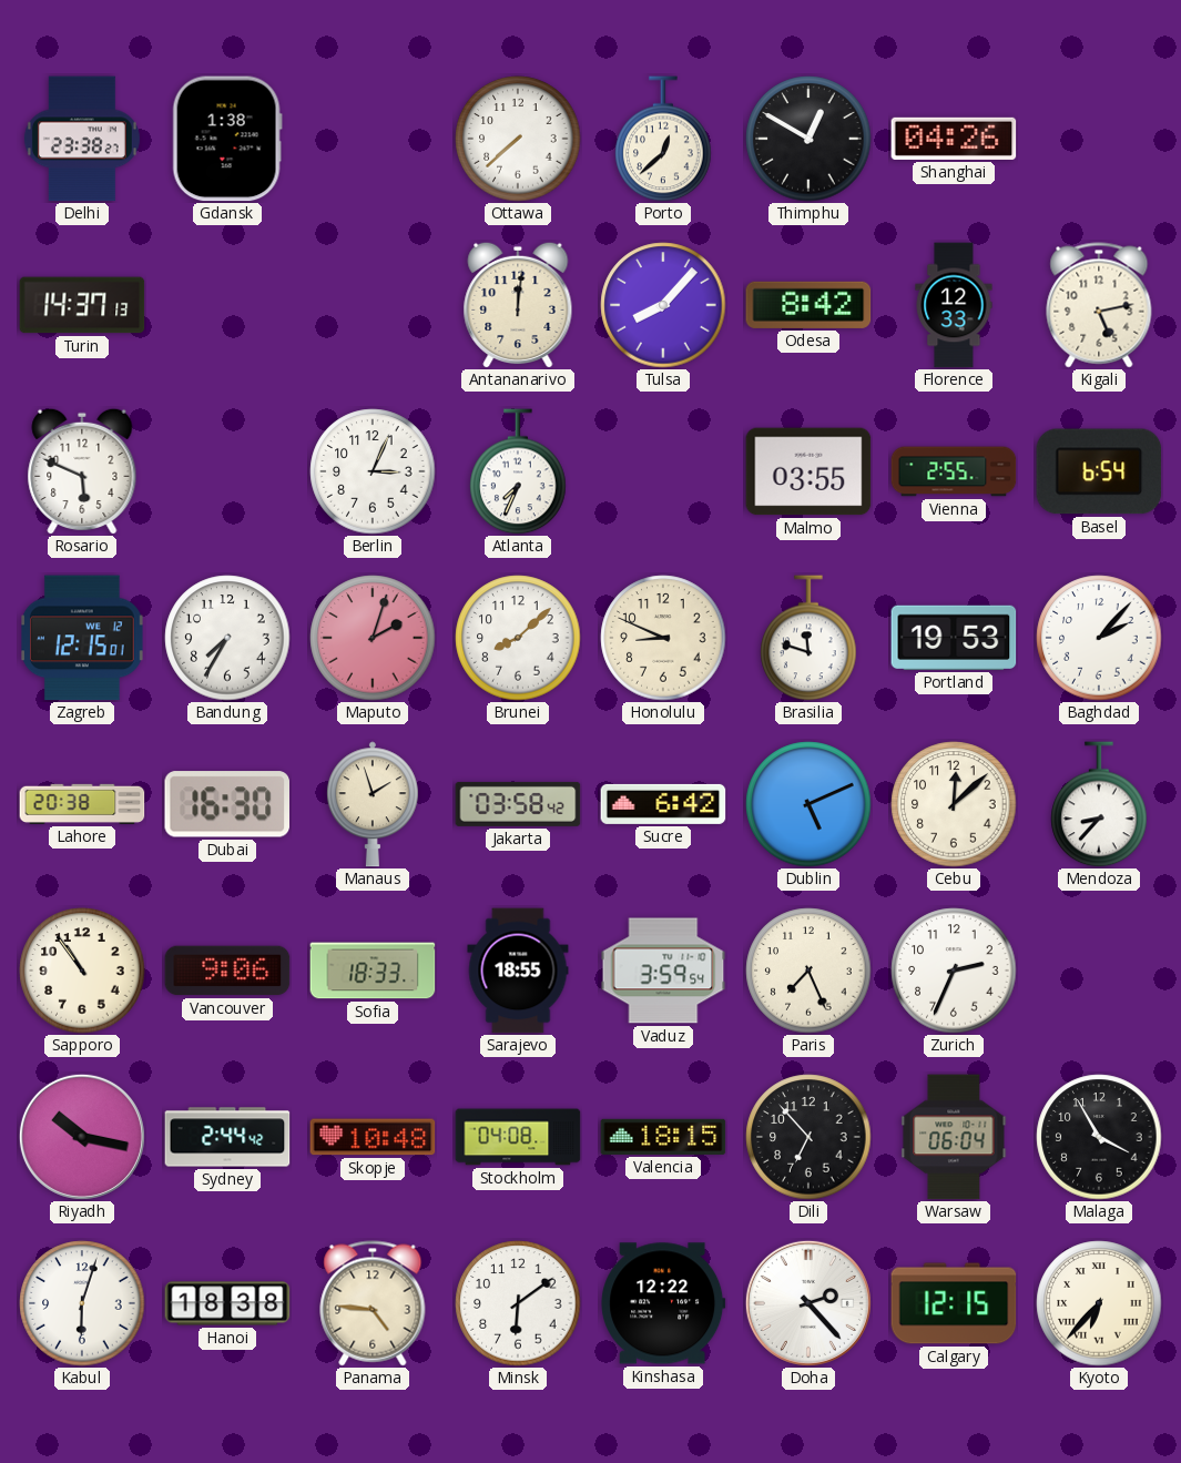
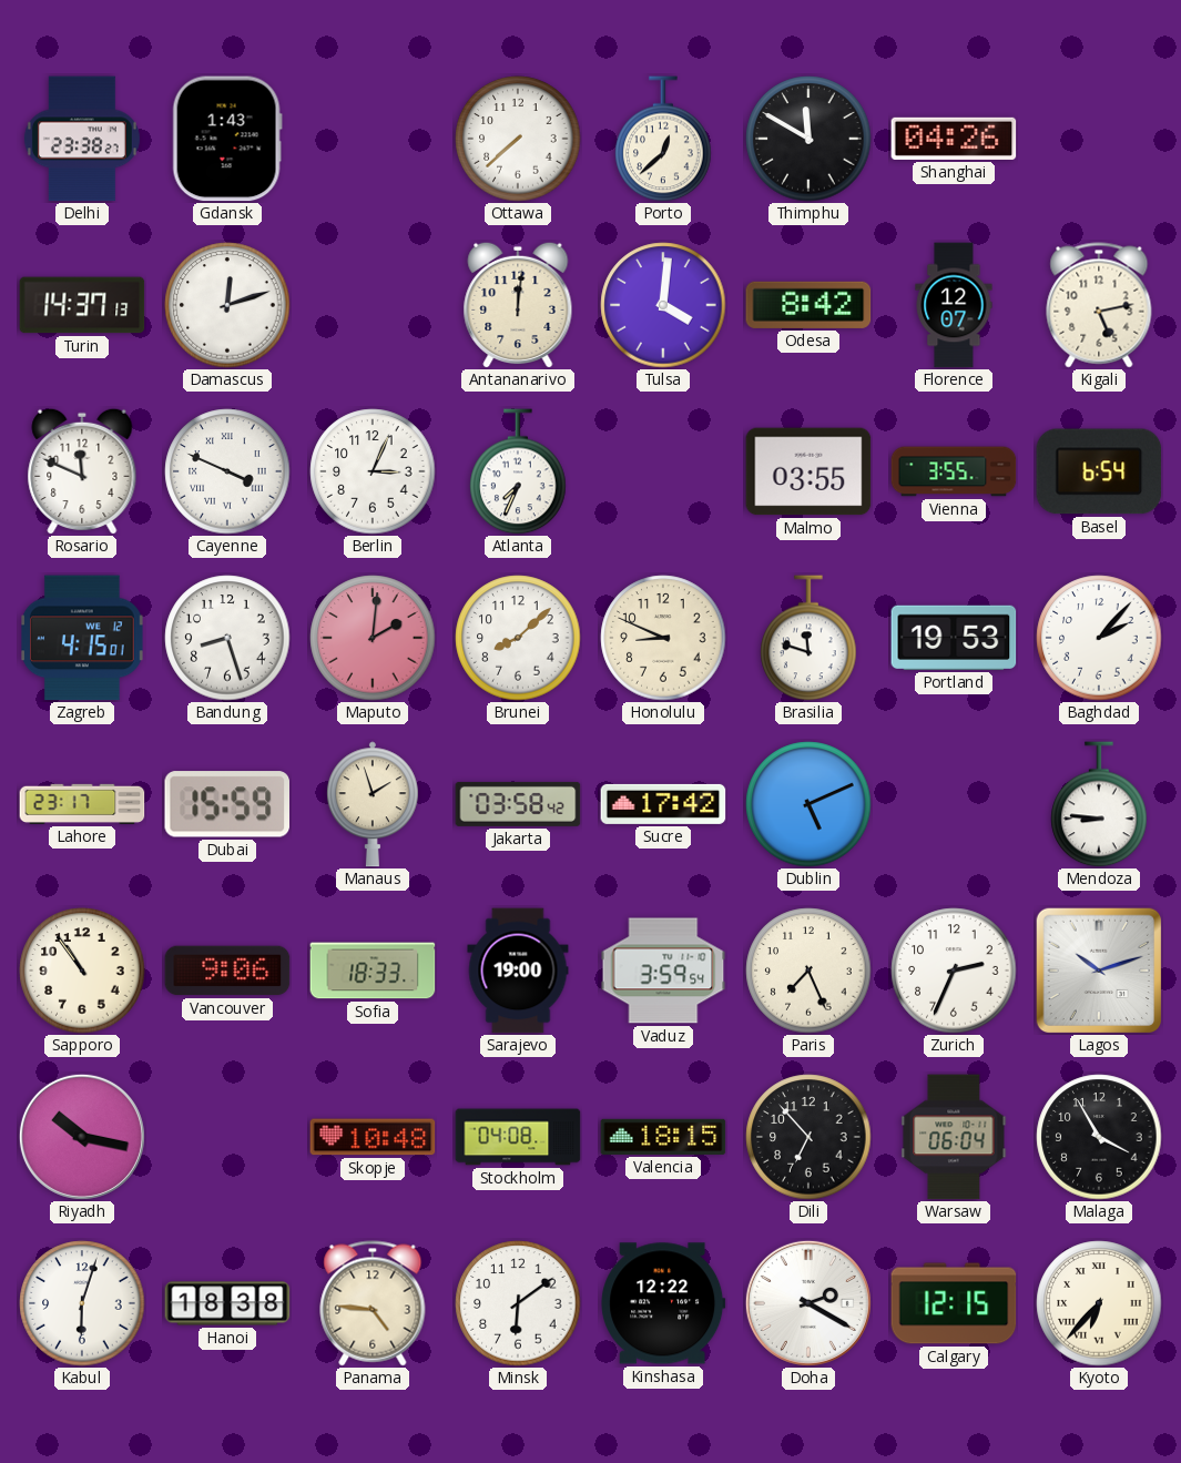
Gdansk: 1:38 -> 1:43 (227, 139)
Thimphu: 12:50 -> 11:50 (808, 139)
Damascus: none -> 12:12 (227, 305)
Tulsa: 8:07 -> 4:01 (663, 305)
Florence: 12:33 -> 12:07 (954, 305)
Rosario: 5:49 -> 11:49 (82, 471)
Cayenne: none -> 3:49 (227, 471)
Vienna: 2:55 -> 3:55 (954, 471)
Zagreb: 12:15 -> 4:15 (83, 638)
Bandung: 7:35 -> 8:27 (227, 638)
Maputo: 2:03 -> 2:01 (373, 638)
Lahore: 20:38 -> 23:17 (82, 804)
Dubai: 16:30 -> 15:59 (226, 804)
Sucre: 6:42 -> 17:42 (663, 804)
Cebu: 12:08 -> none (954, 804)
Mendoza: 8:37 -> 8:46 (1099, 804)
Sarajevo: 18:55 -> 19:00 (518, 971)
Lagos: none -> 10:12 (1098, 969)
Sydney: 2:44 -> none (227, 1137)
Doha: 2:23 -> 2:20 (808, 1303)
